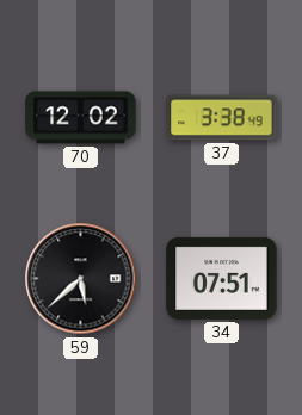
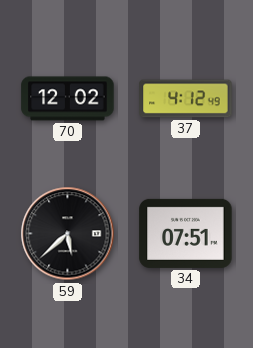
37: 3:38 -> 4:12 (186, 99)
